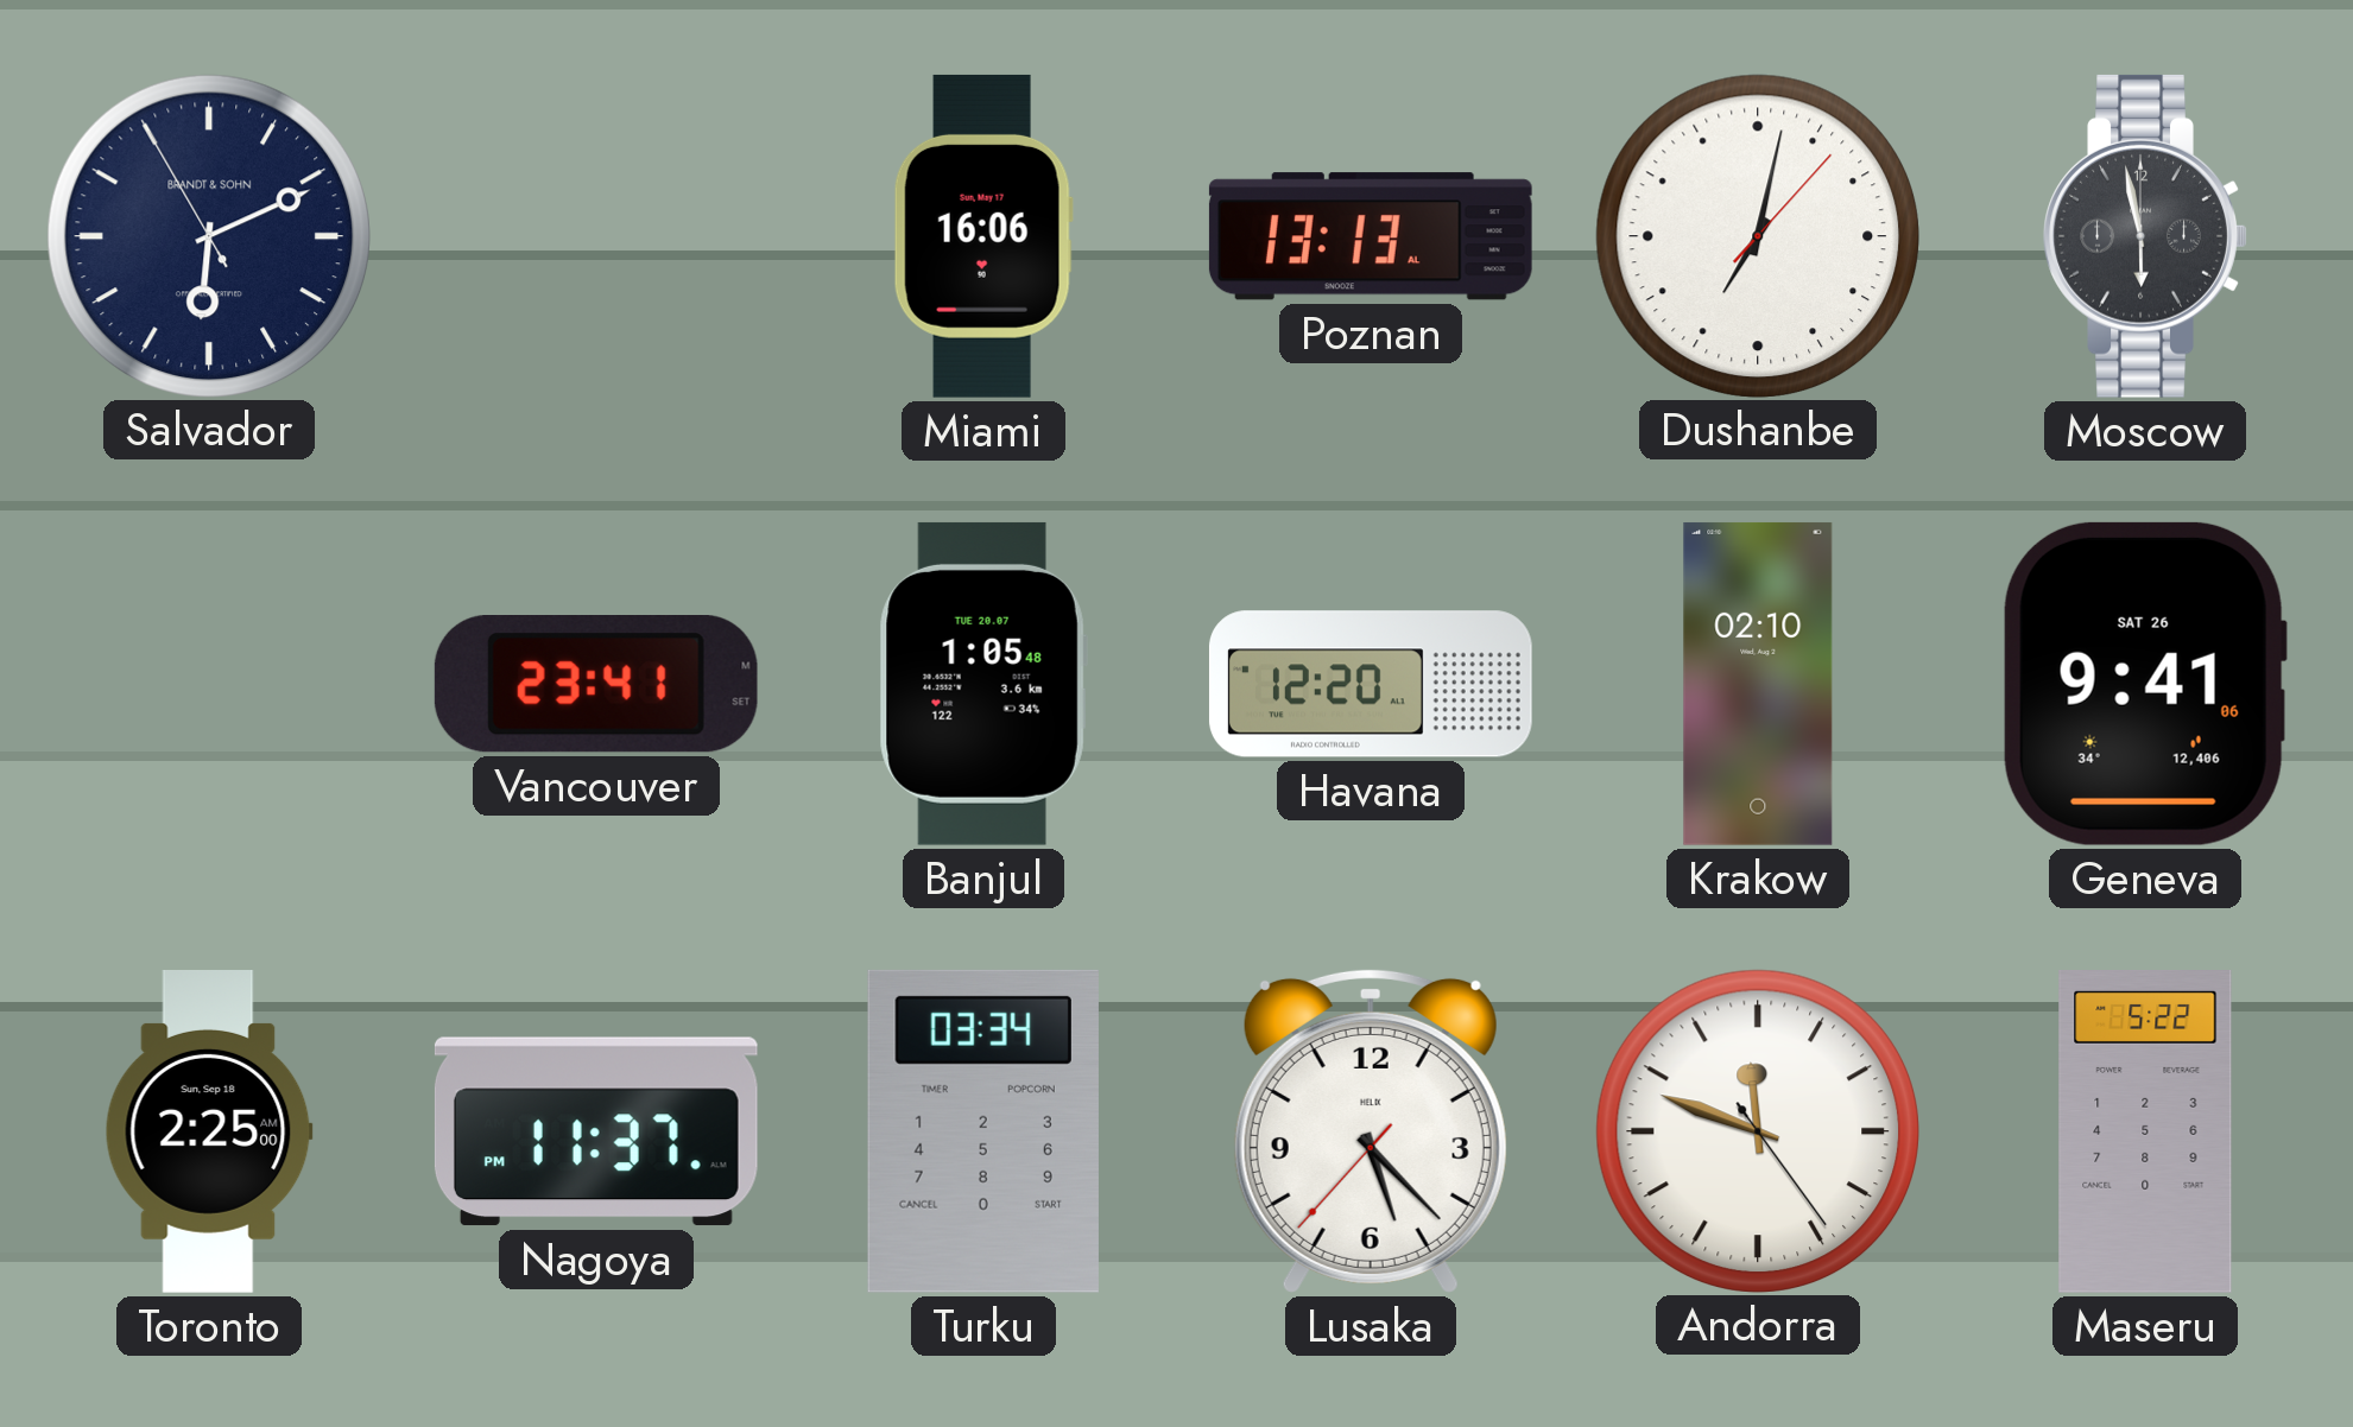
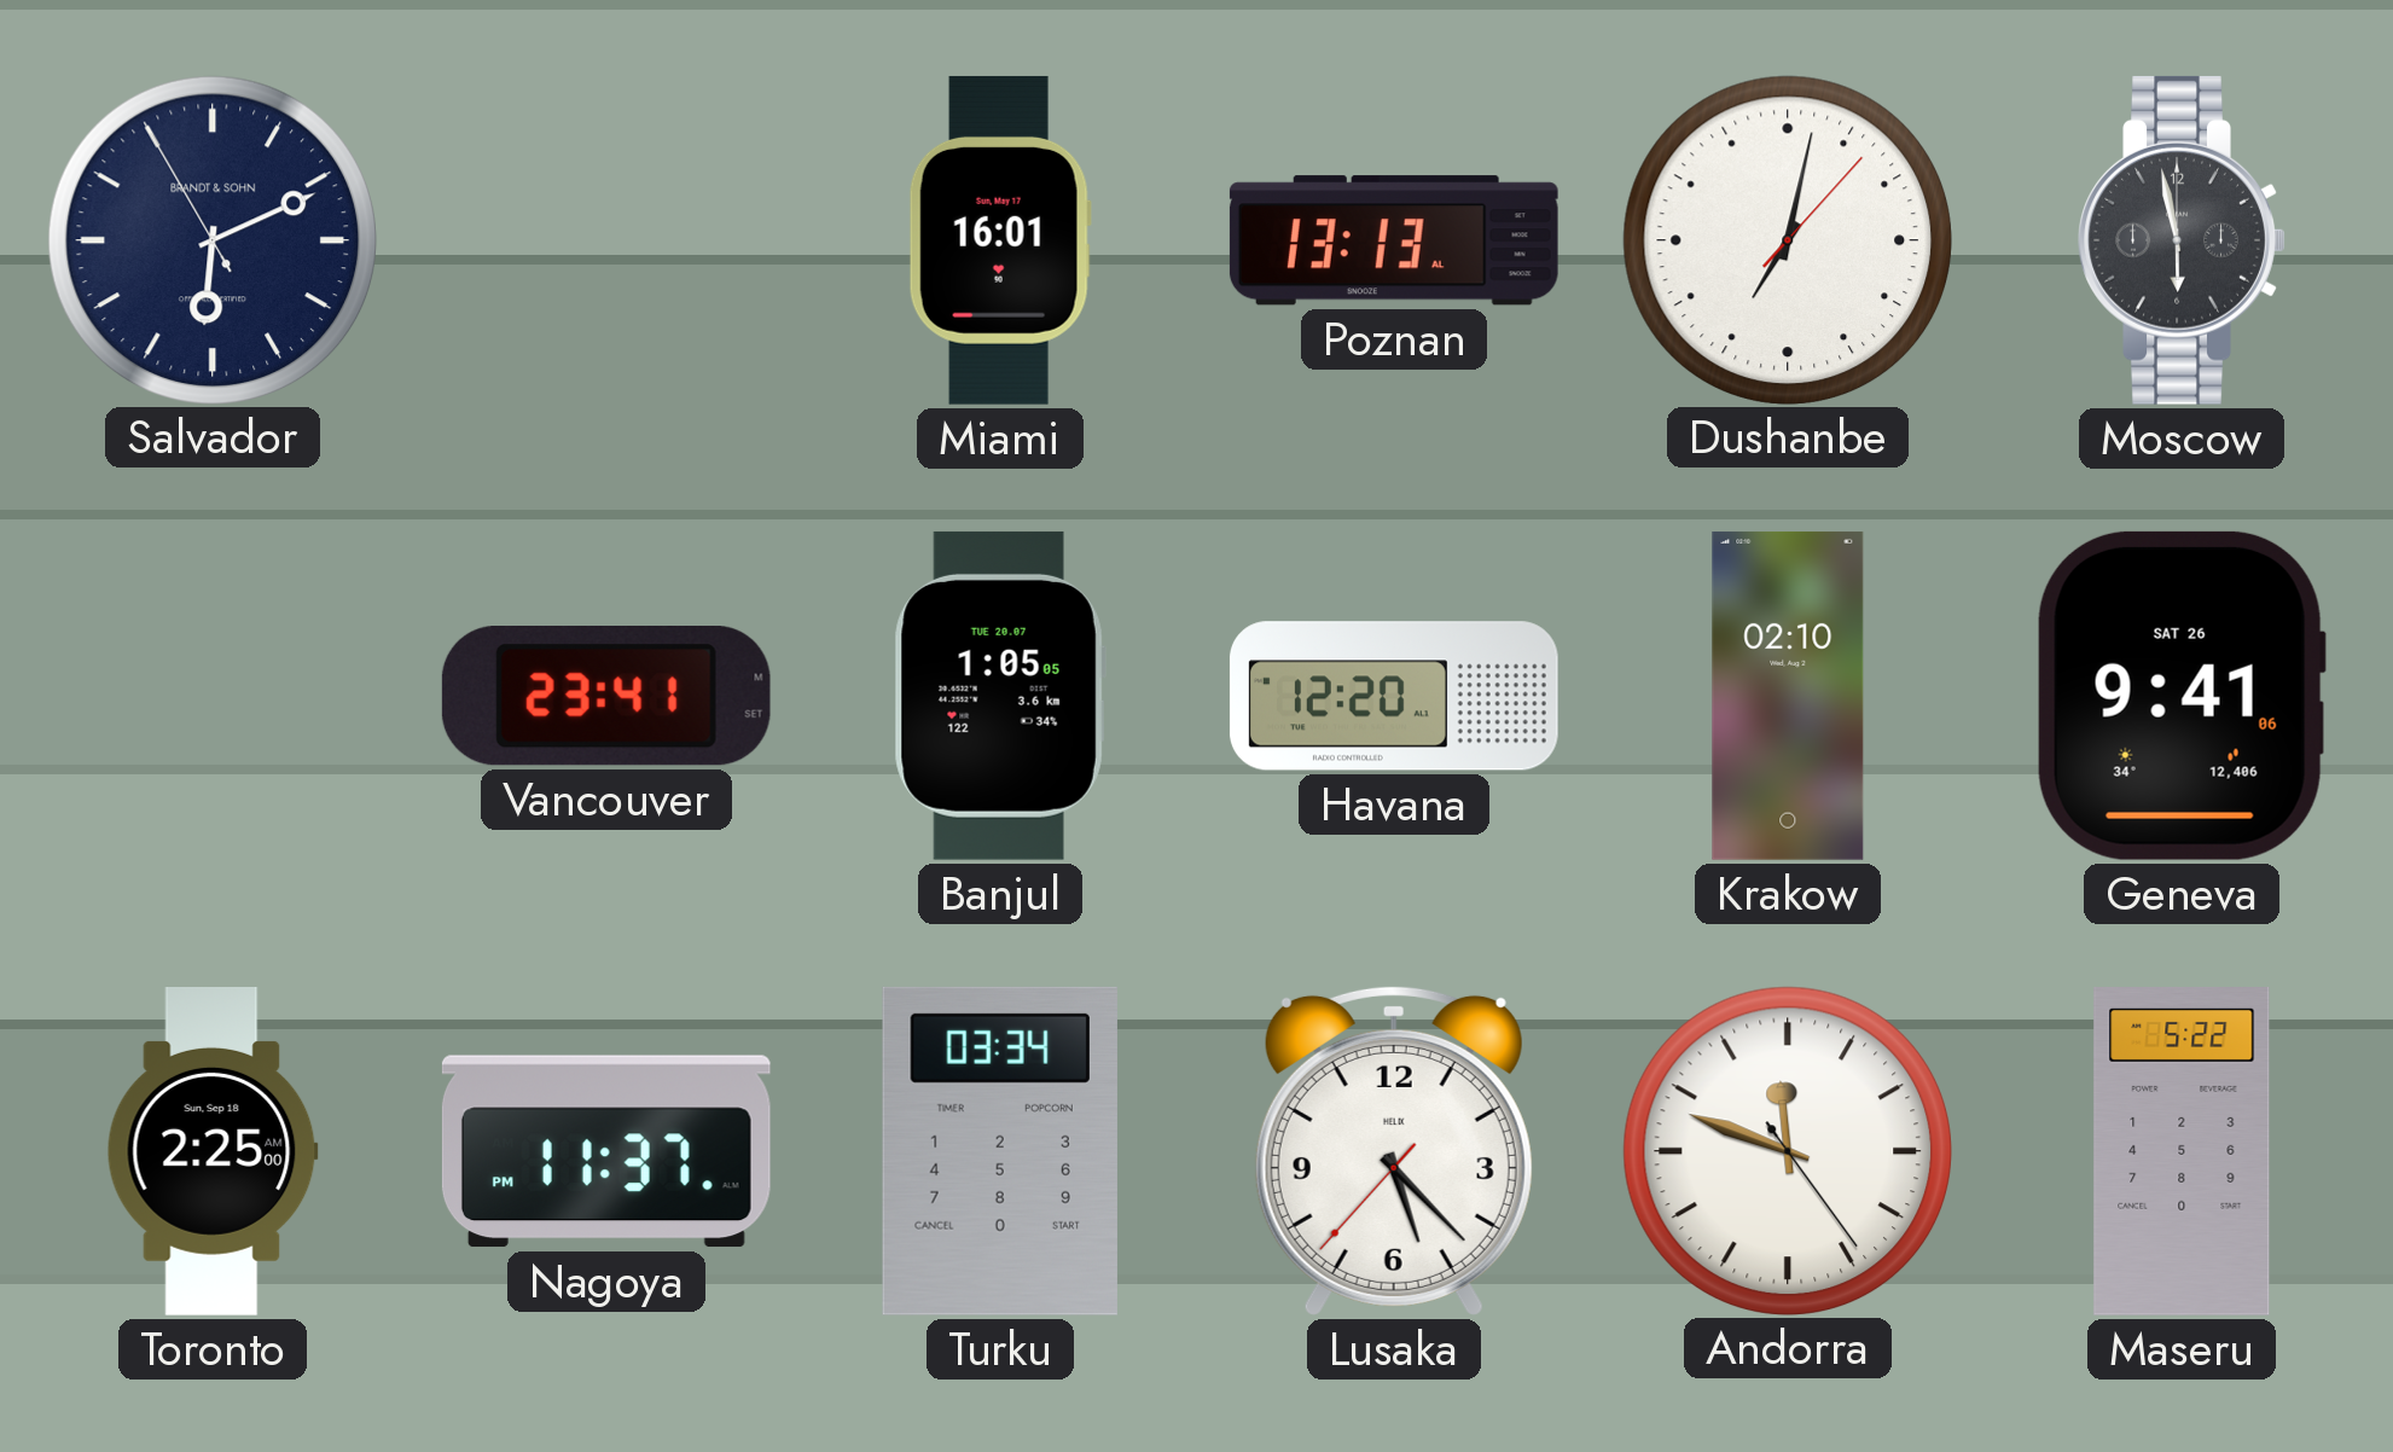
Miami: 16:06 -> 16:01 (1000, 240)
Banjul: 1:05:48 -> 1:05:05 (1000, 696)
